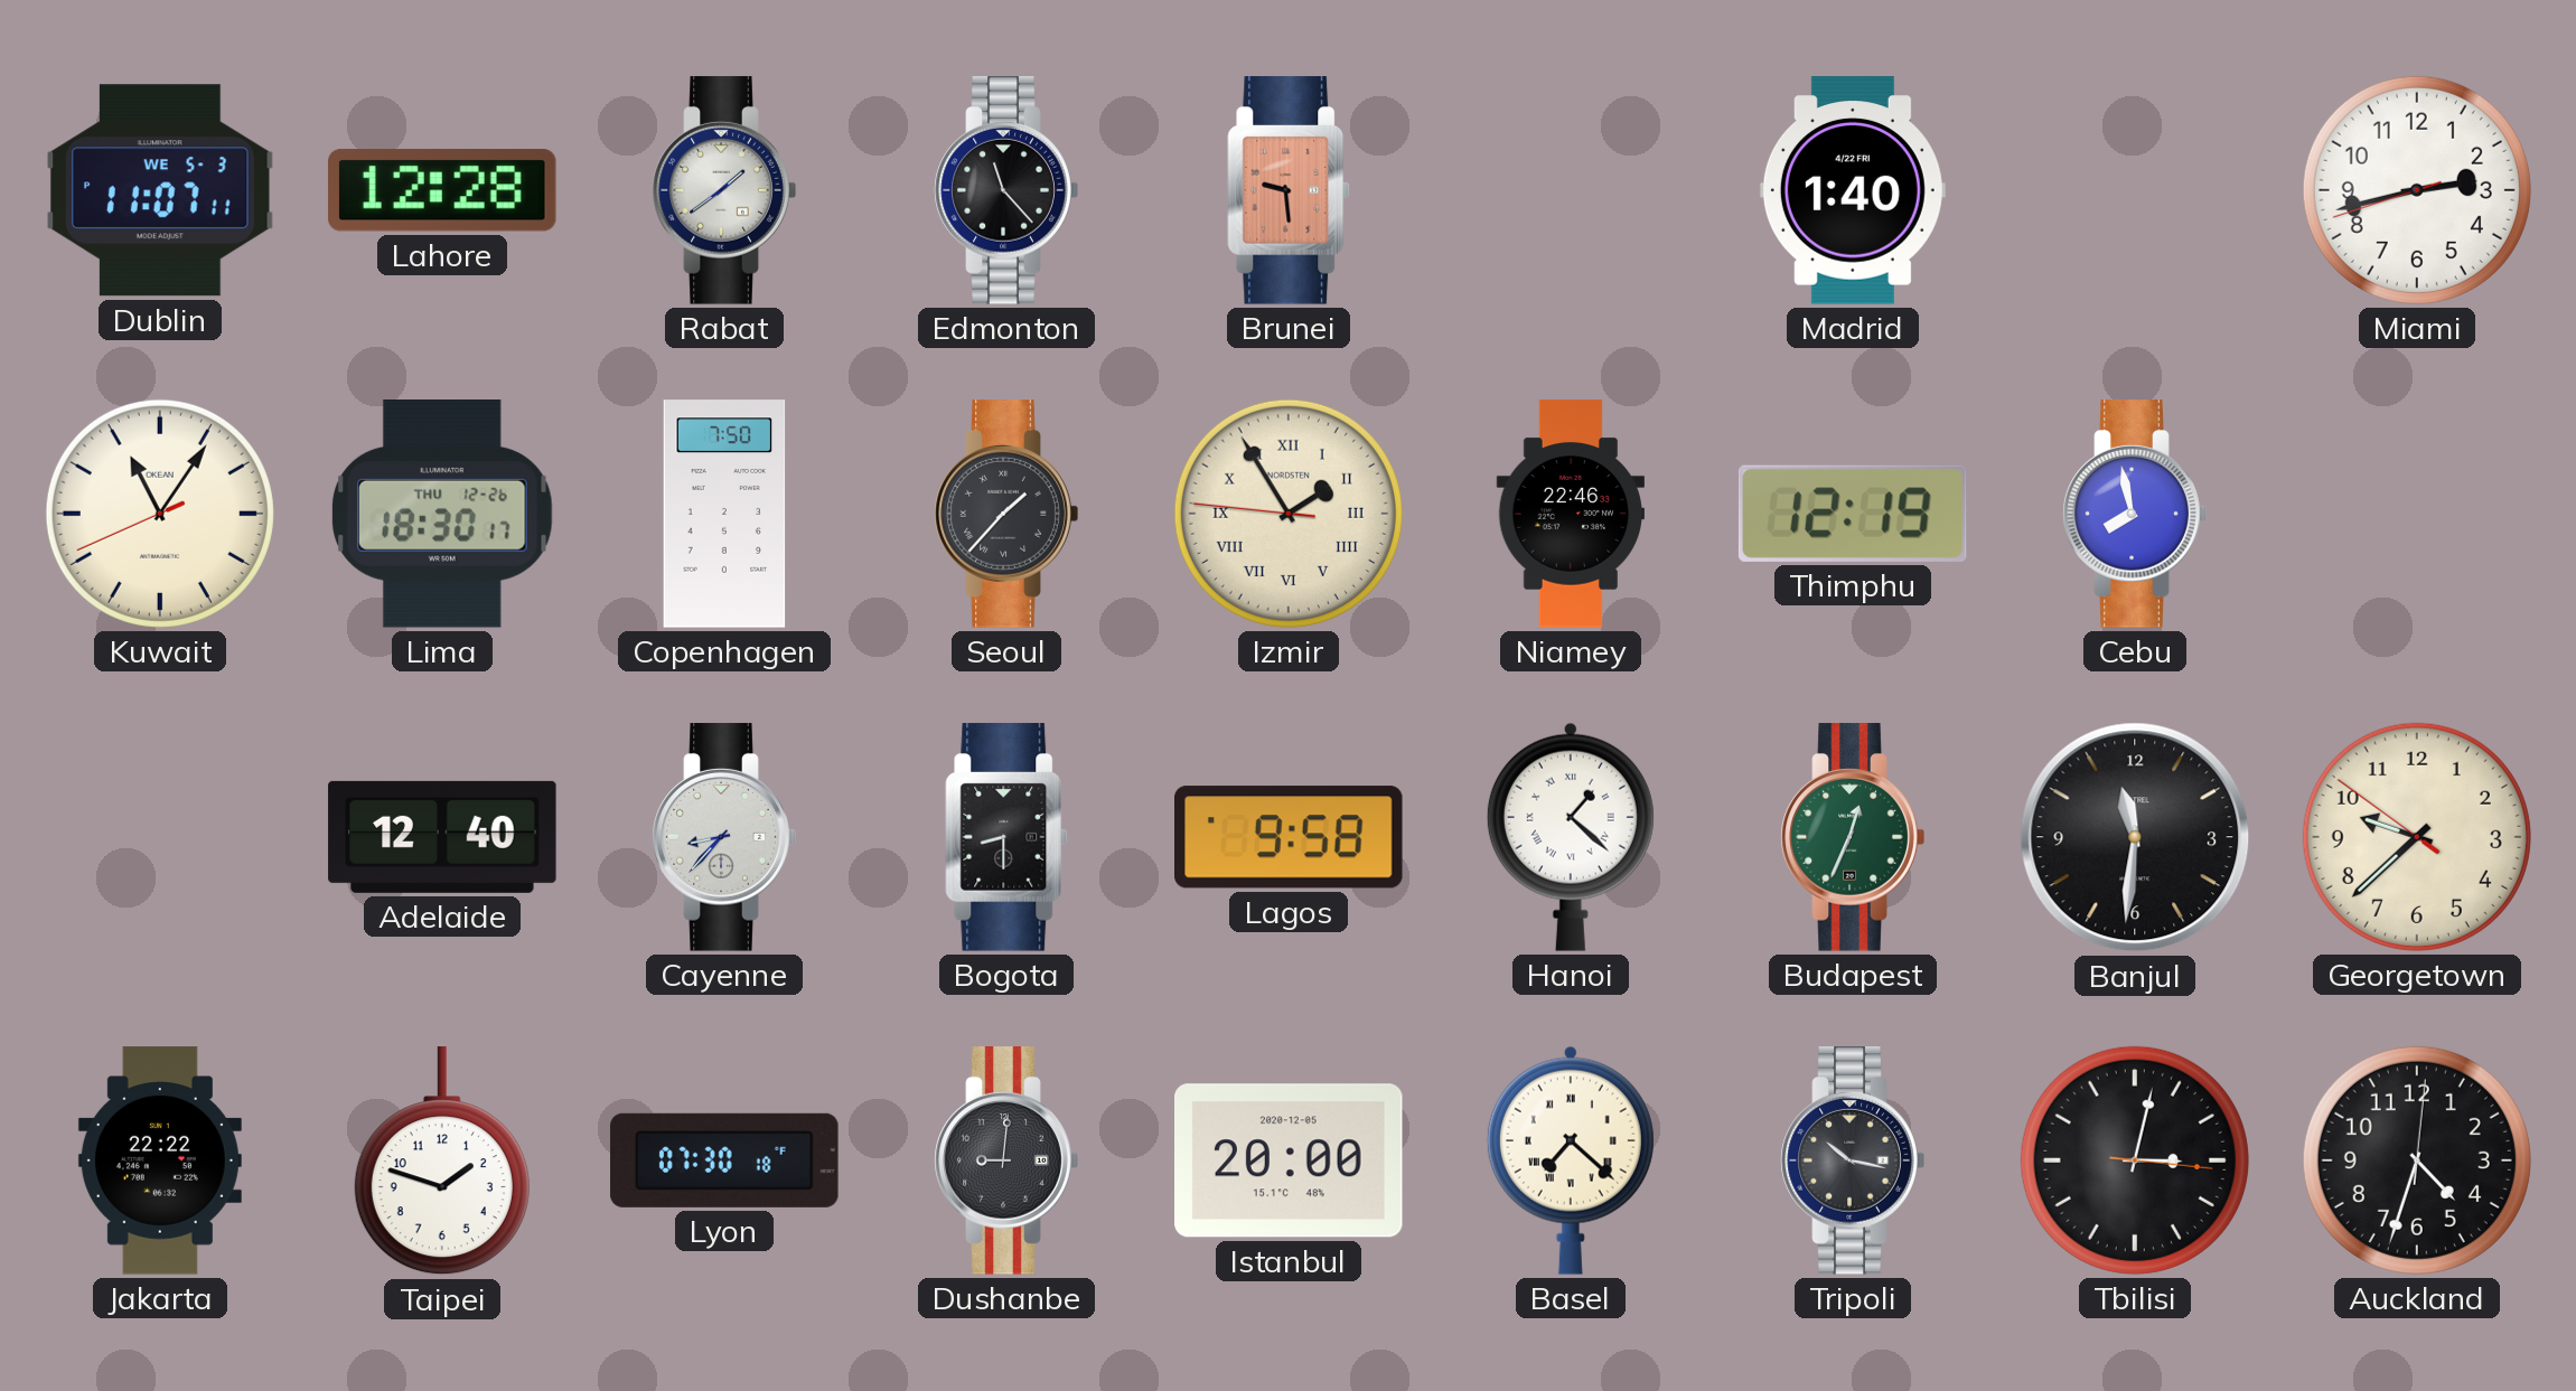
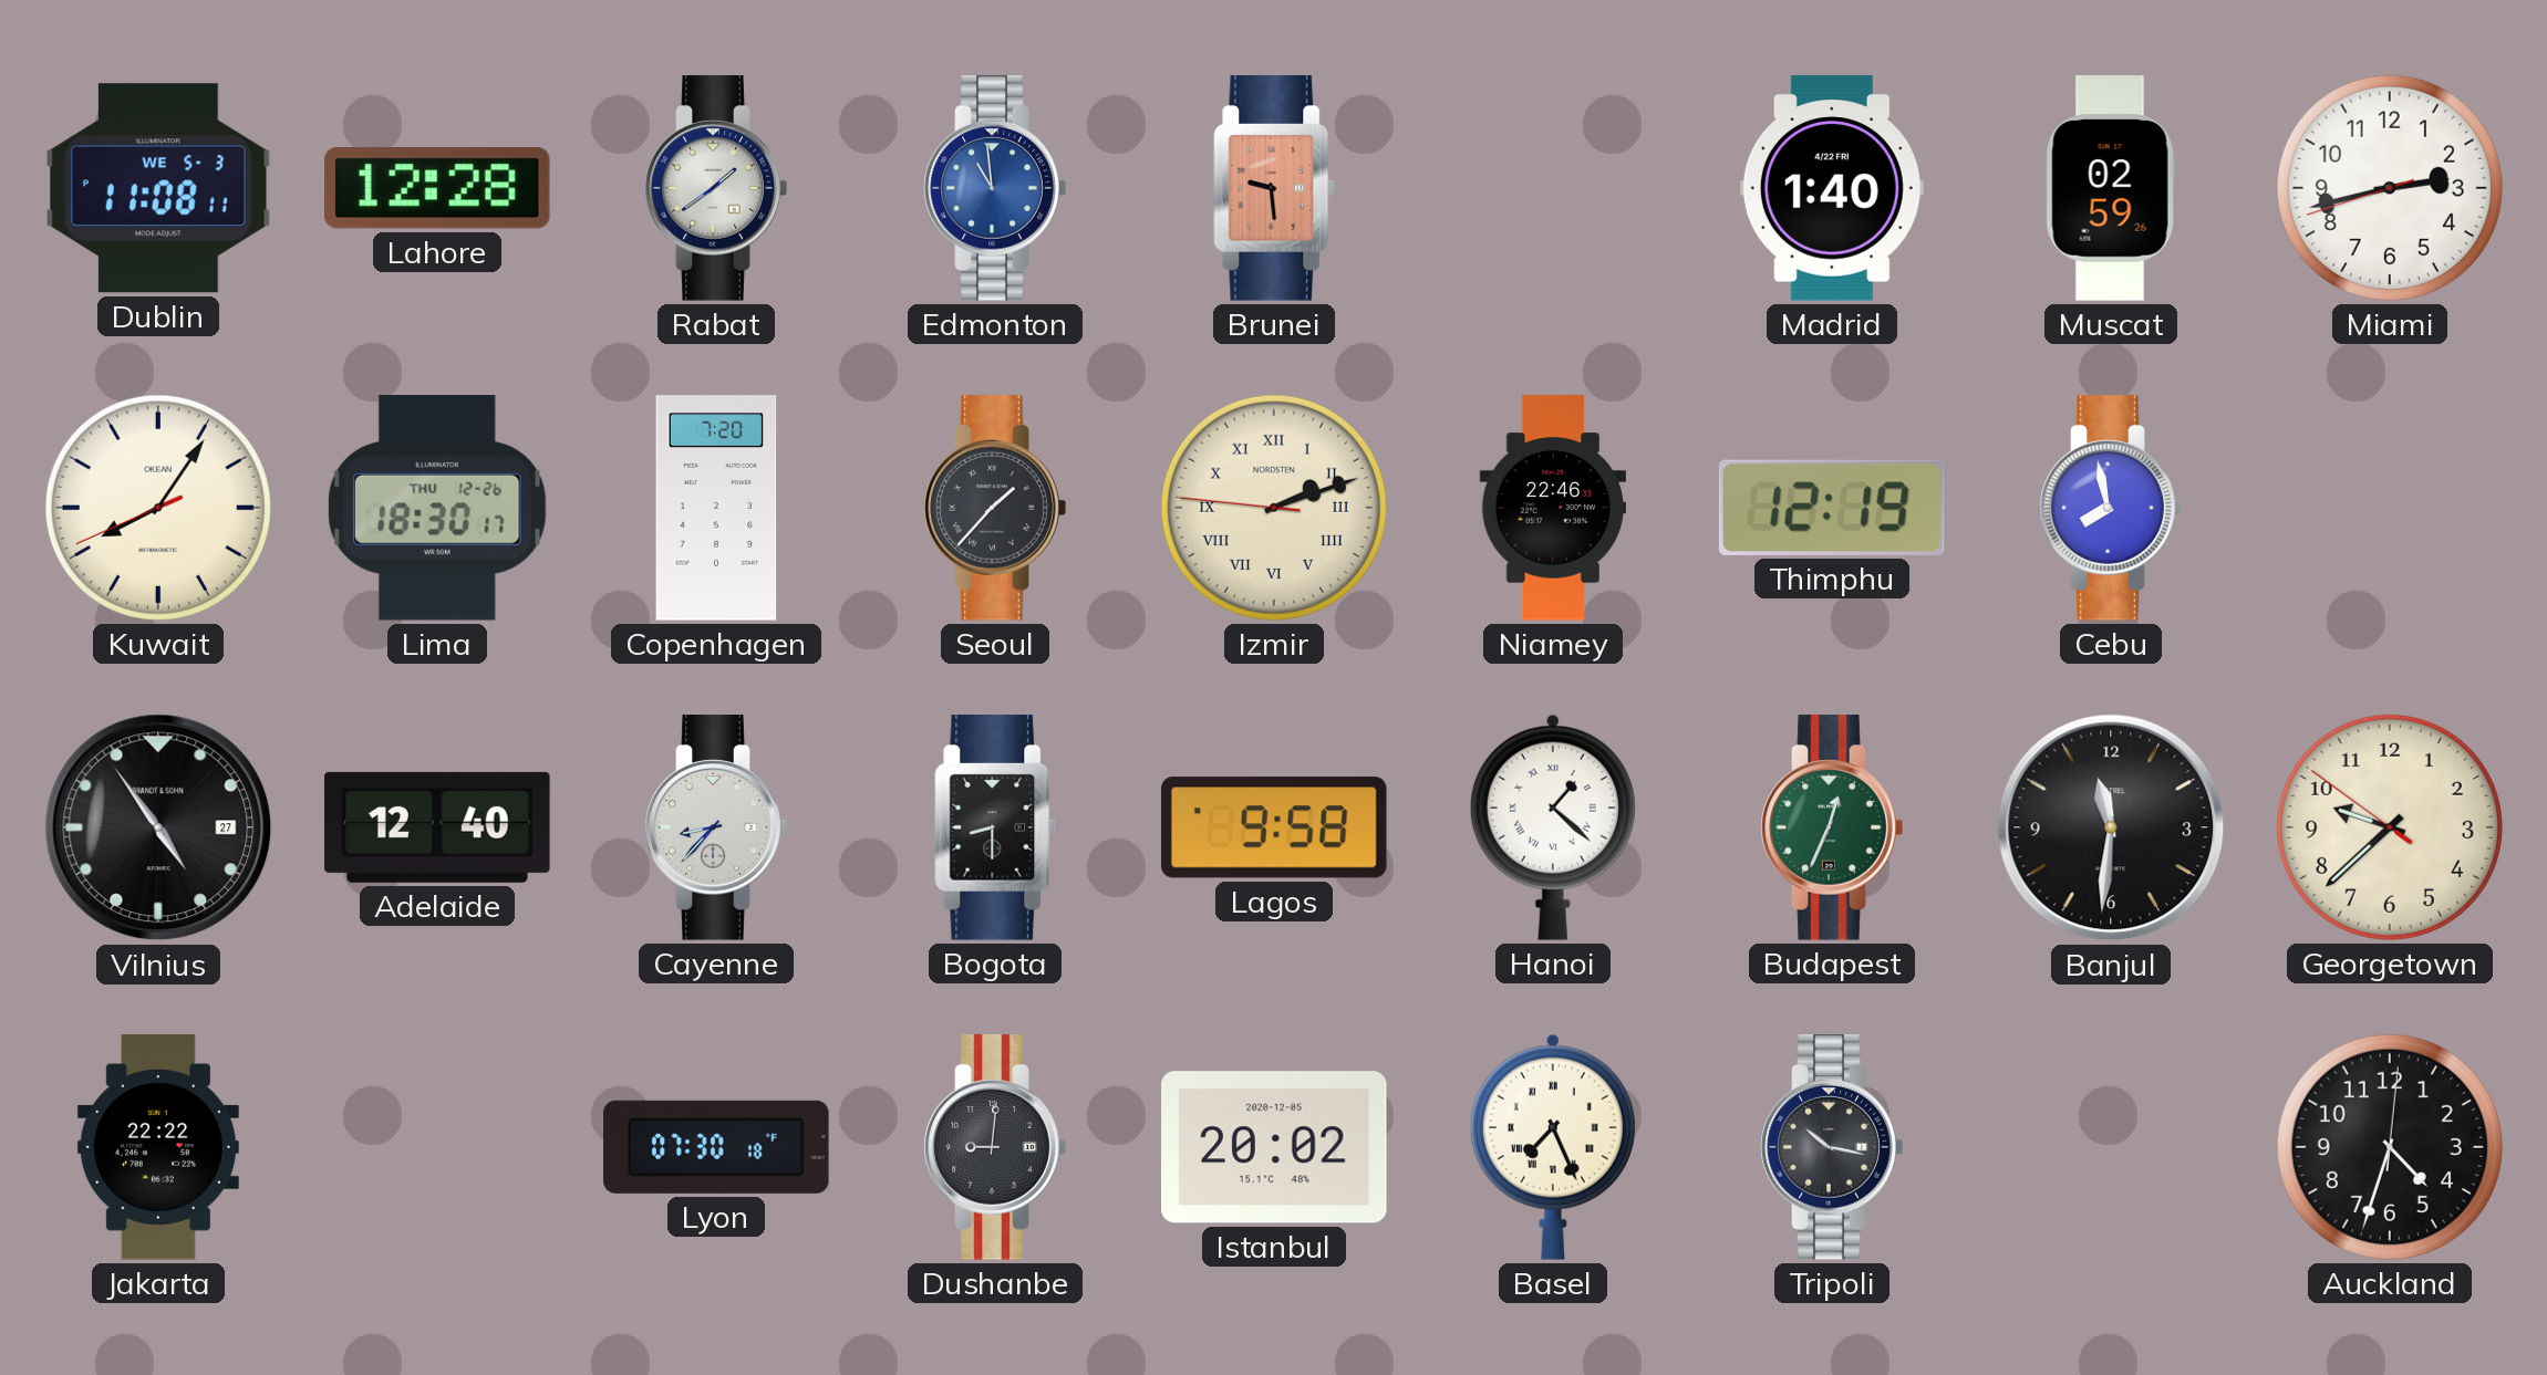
Dublin: 11:07 -> 11:08 (158, 188)
Edmonton: 11:23 -> 10:59 (995, 188)
Edmonton dial: black -> blue (995, 188)
Muscat: none -> 02:59 (2111, 188)
Kuwait: 11:05 -> 8:05 (158, 508)
Copenhagen: 7:50 -> 7:20 (716, 508)
Izmir: 1:54 -> 2:11 (1274, 508)
Vilnius: none -> 4:54 (158, 827)
Taipei: 1:48 -> none (442, 1162)
Istanbul: 20:00 -> 20:02 (1275, 1147)
Basel: 7:22 -> 7:26 (1553, 1147)
Tbilisi: 3:02 -> none (2135, 1160)
